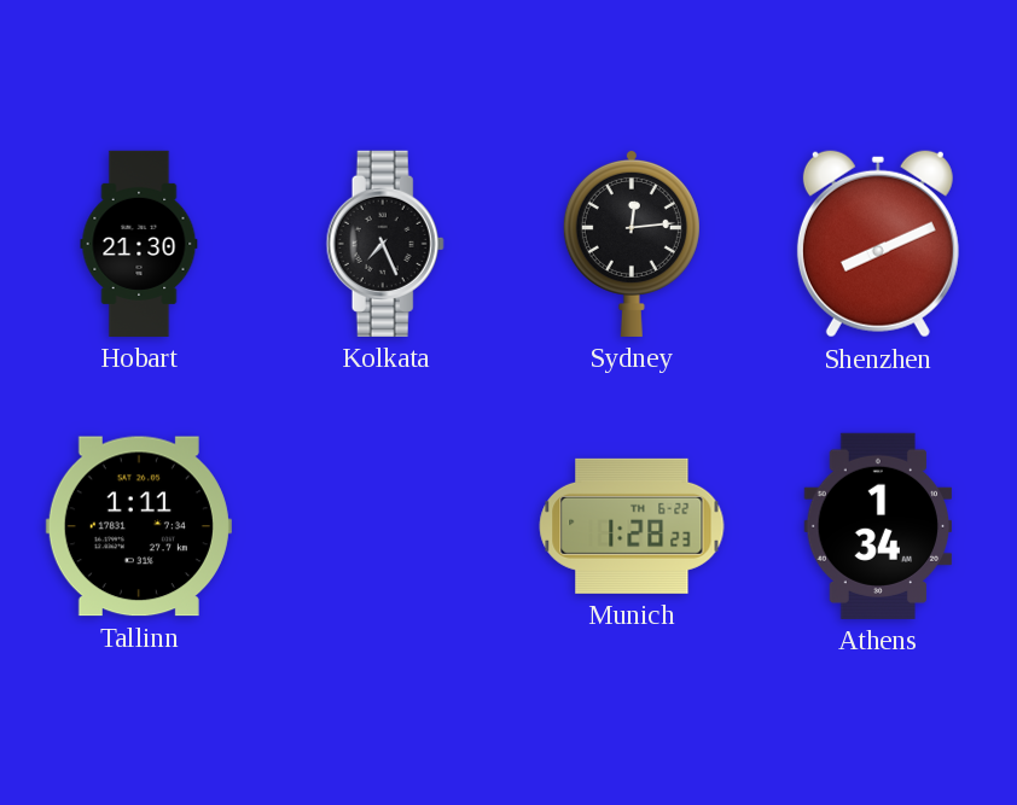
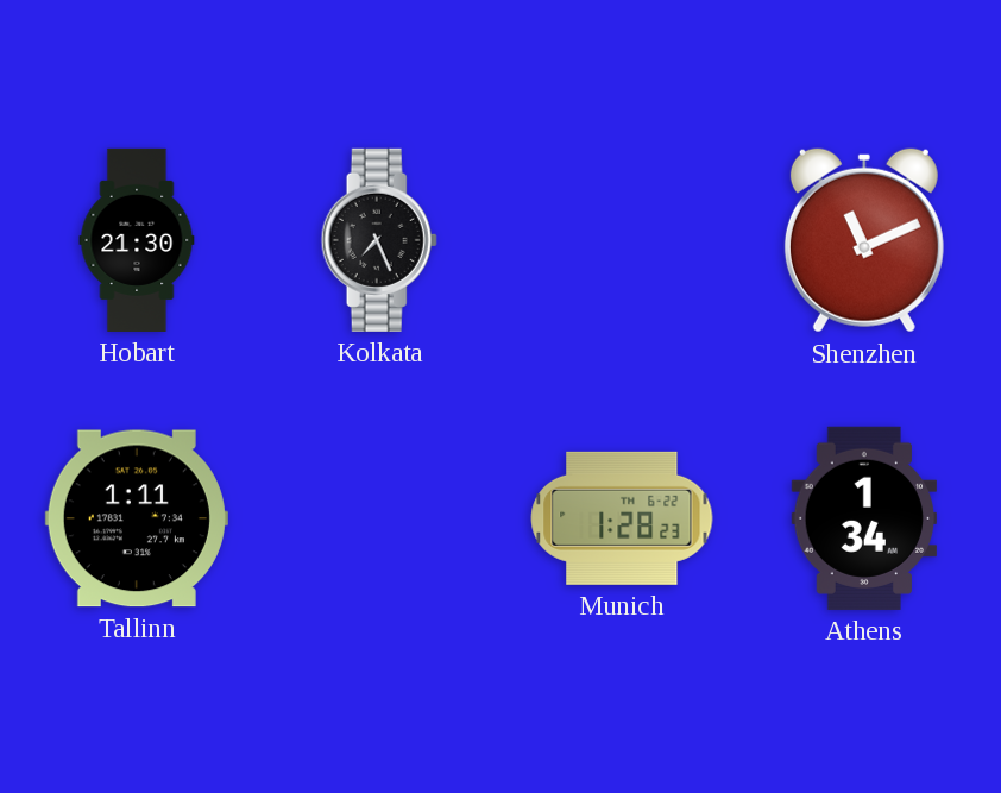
Sydney: 12:14 -> none (632, 243)
Shenzhen: 8:11 -> 11:11 (864, 240)
